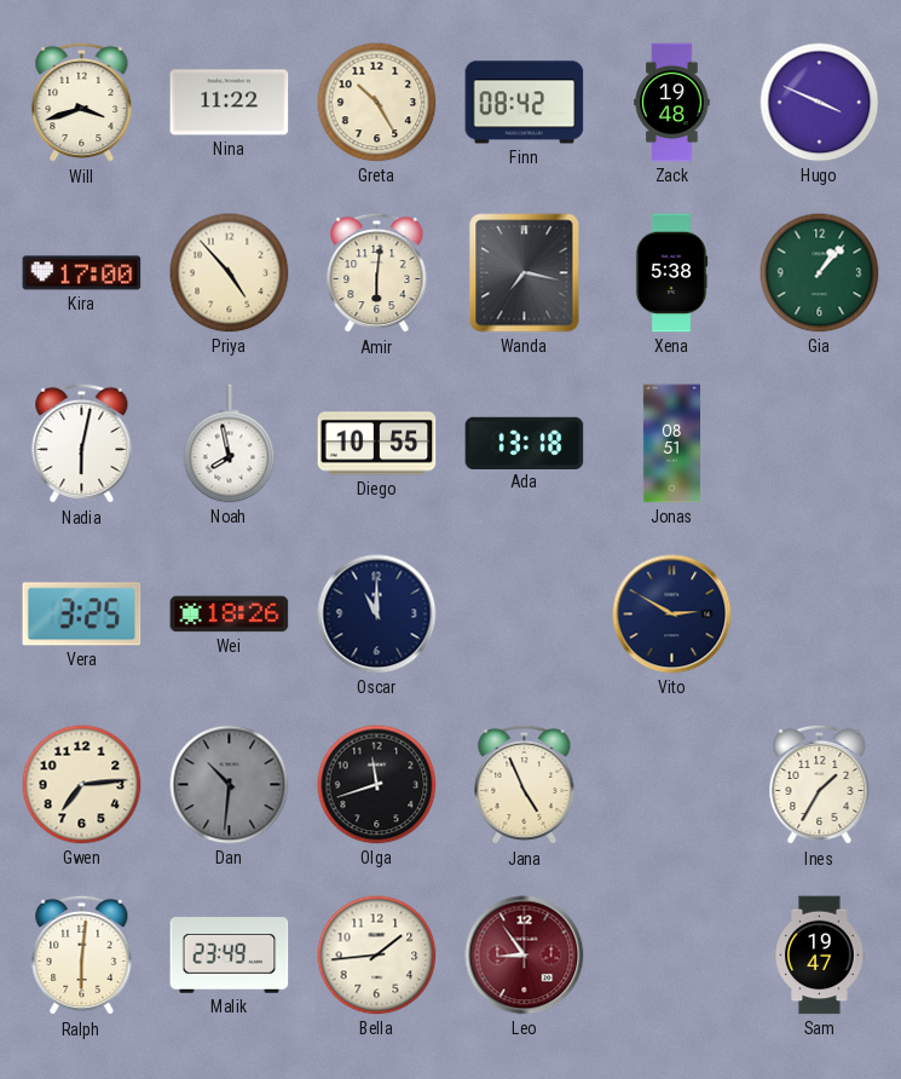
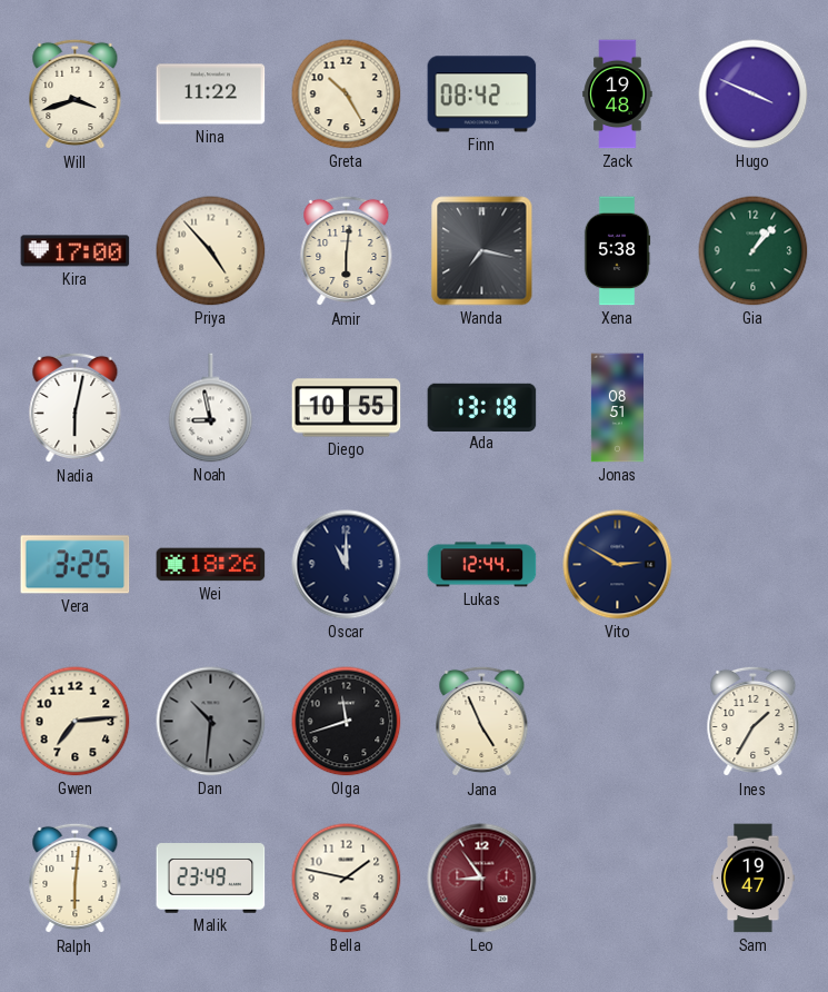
Noah: 7:58 -> 8:58 (211, 408)
Lukas: none -> 12:44 (482, 565)
Bella: 1:44 -> 1:47 (347, 879)
